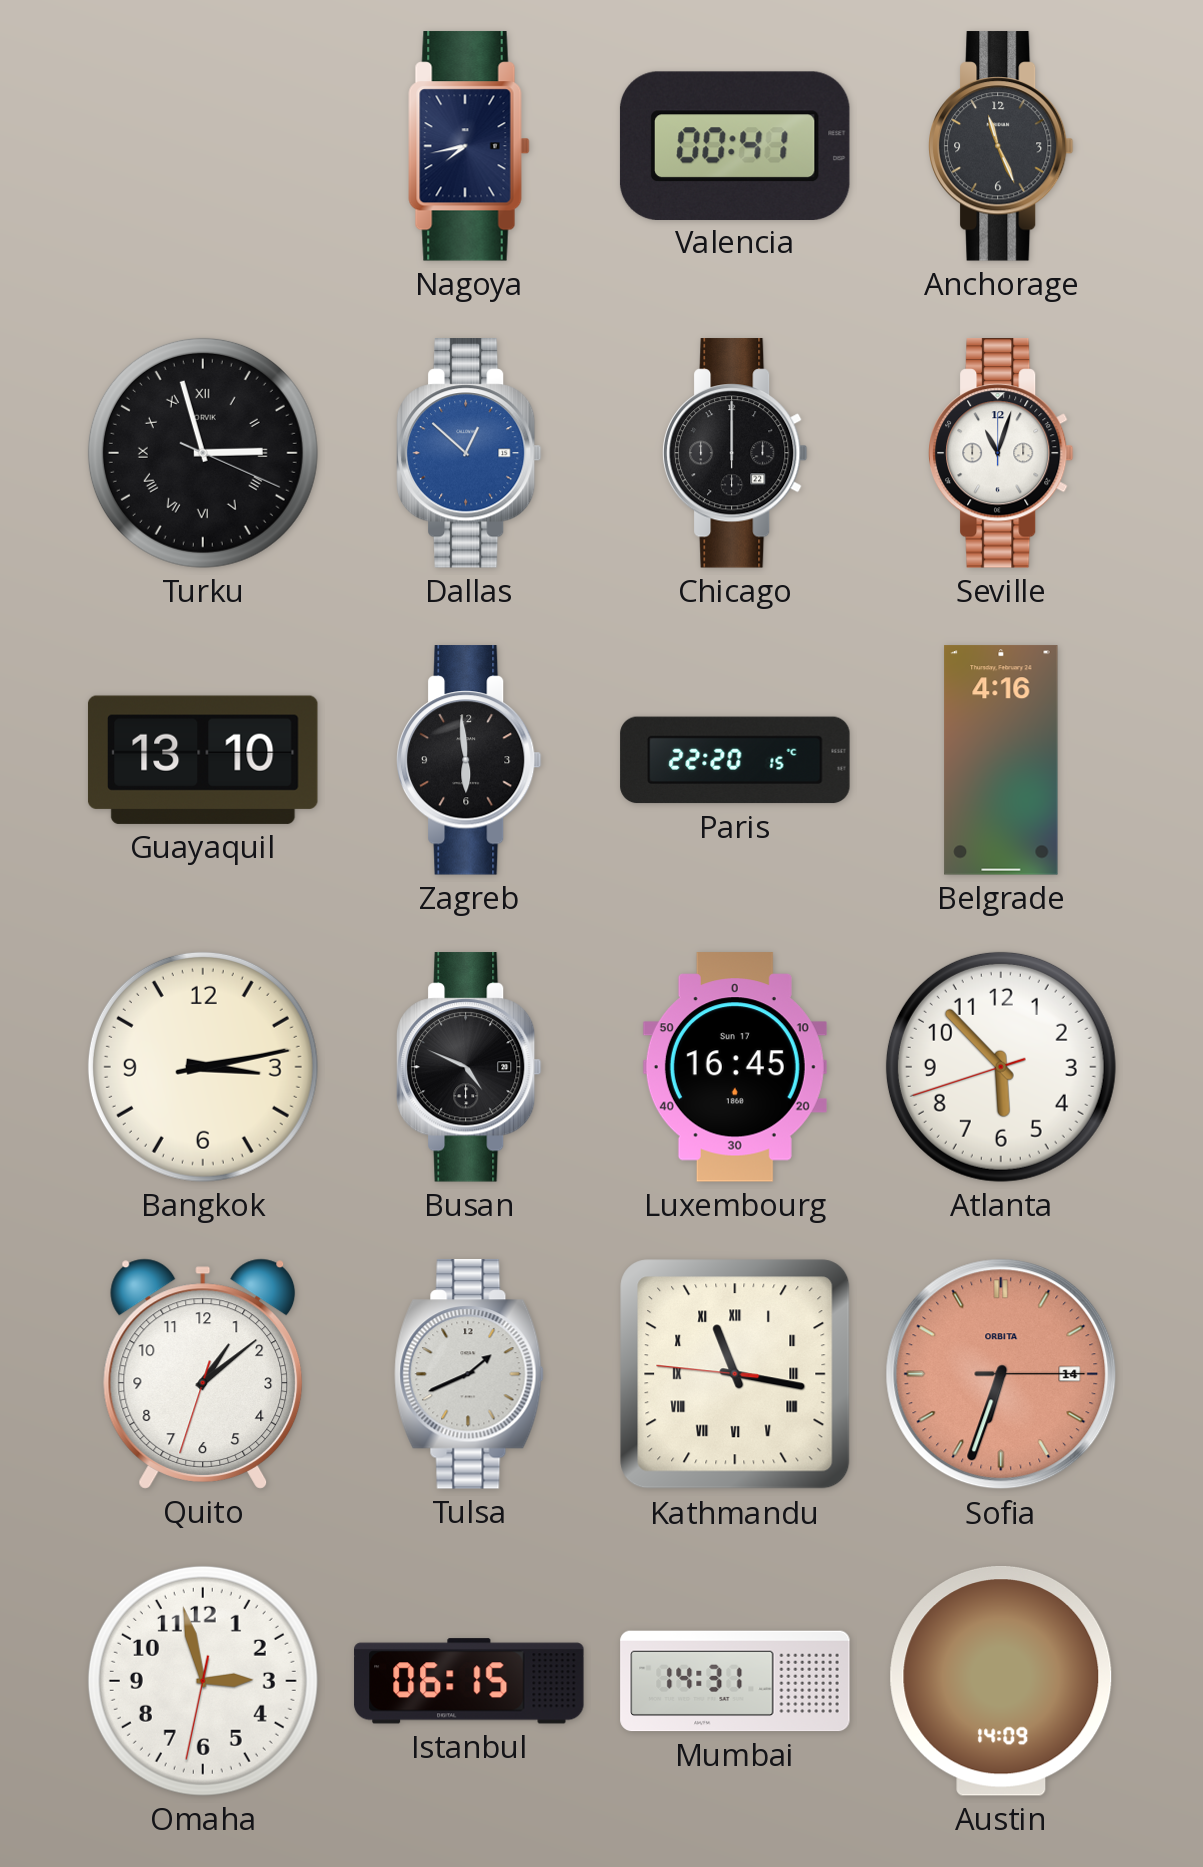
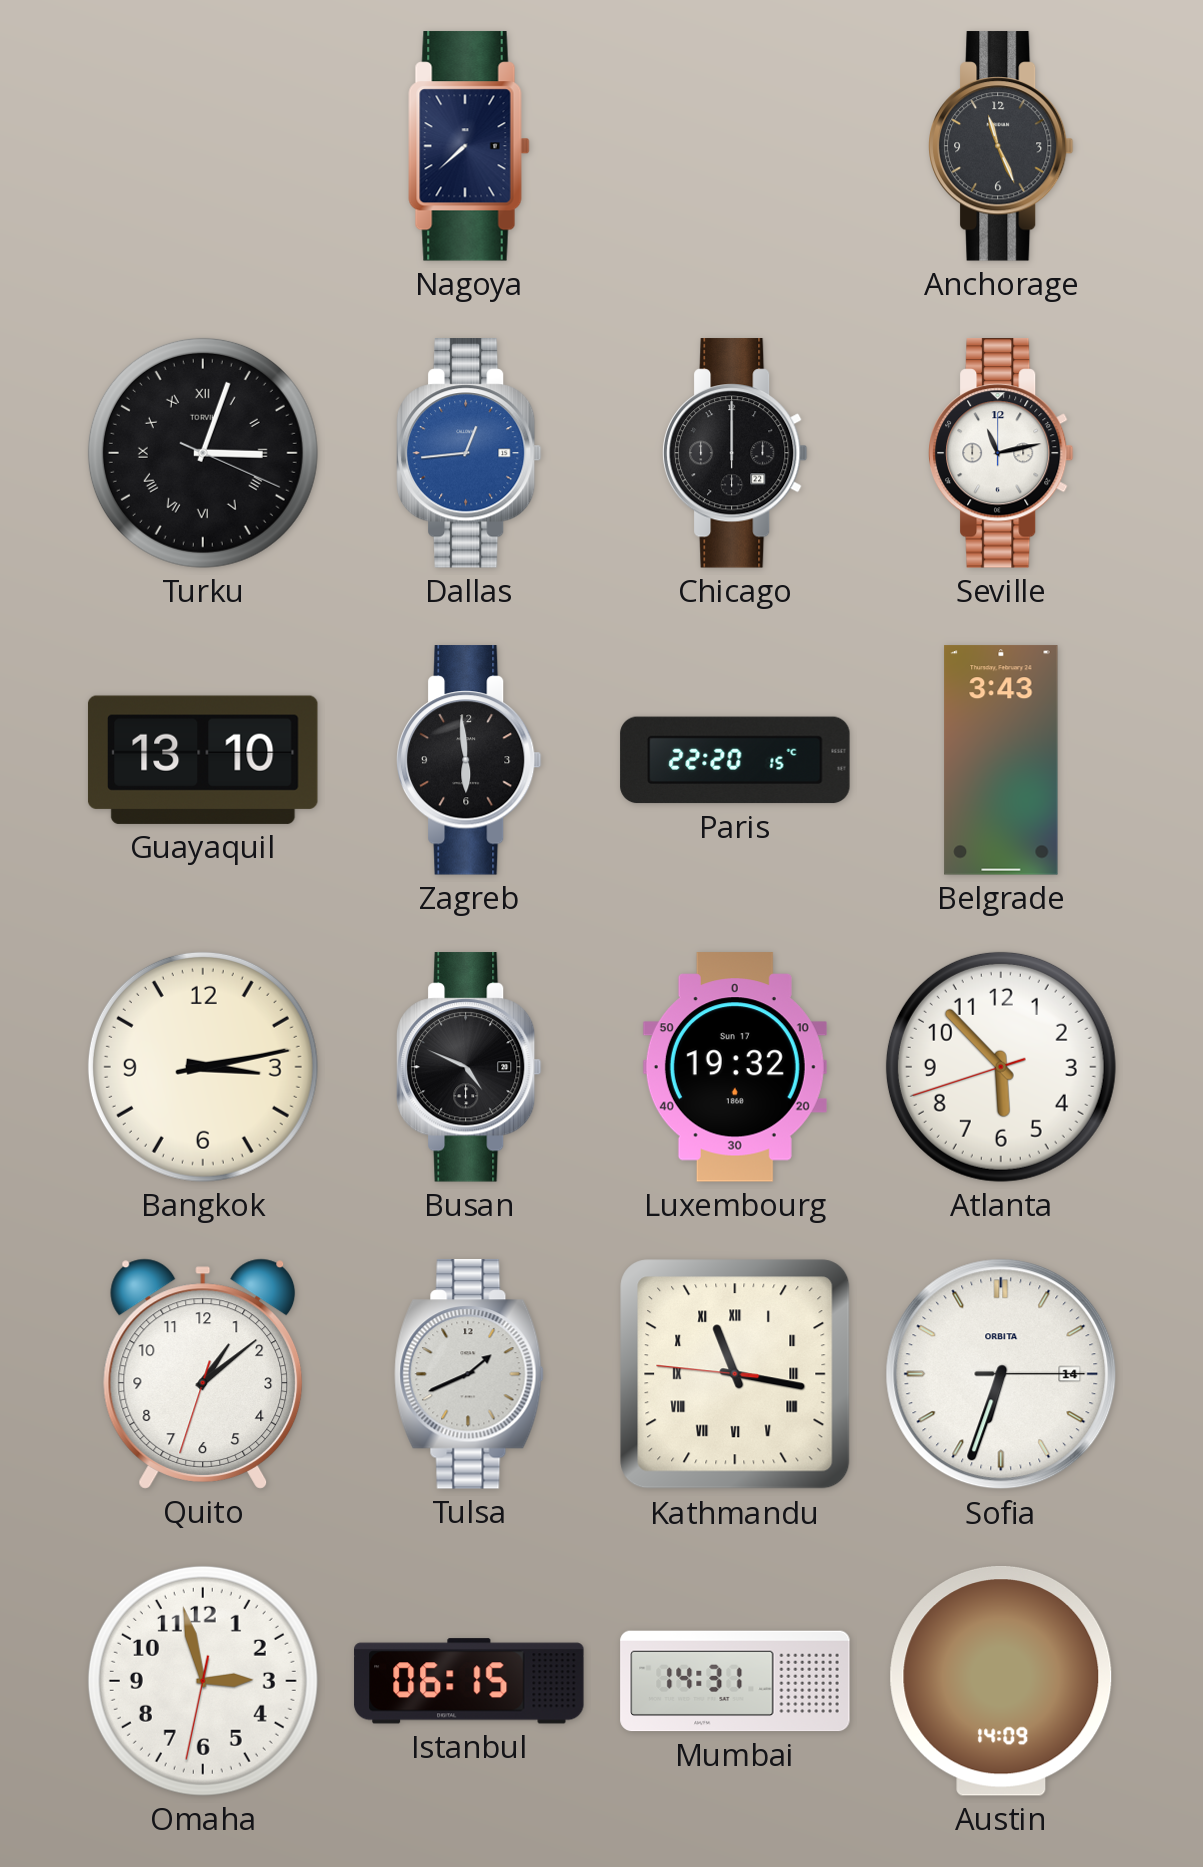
Nagoya: 7:43 -> 7:38 (469, 146)
Valencia: 00:41 -> none (735, 145)
Turku: 2:57 -> 3:03 (203, 453)
Dallas: 12:52 -> 12:44 (469, 453)
Seville: 11:03 -> 11:13 (1001, 453)
Belgrade: 4:16 -> 3:43 (1001, 760)
Luxembourg: 16:45 -> 19:32 (735, 1067)
Sofia dial: salmon -> white (1001, 1374)
